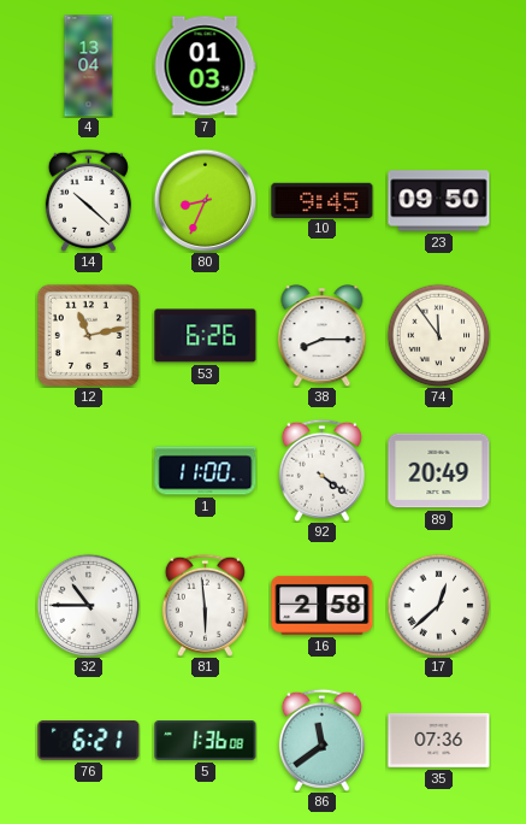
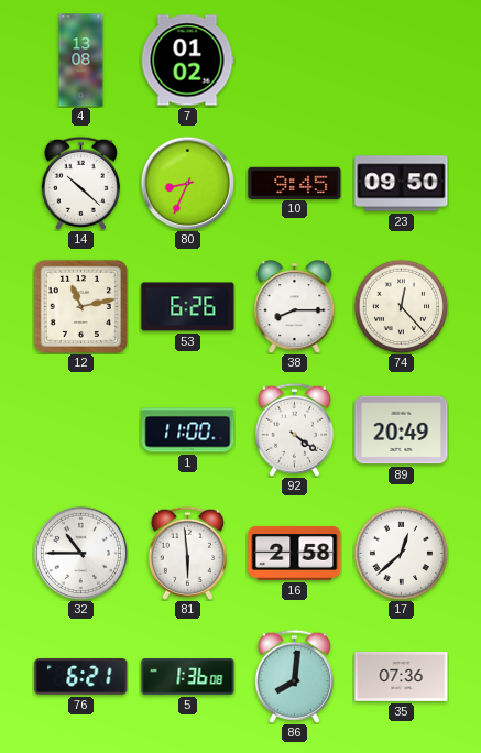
4: 13:04 -> 13:08 (81, 61)
7: 01:03 -> 01:02 (187, 61)
74: 11:54 -> 12:23 (401, 306)
86: 11:39 -> 8:01 (294, 676)
